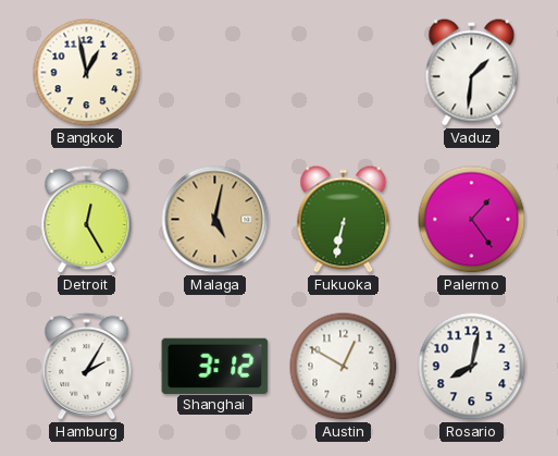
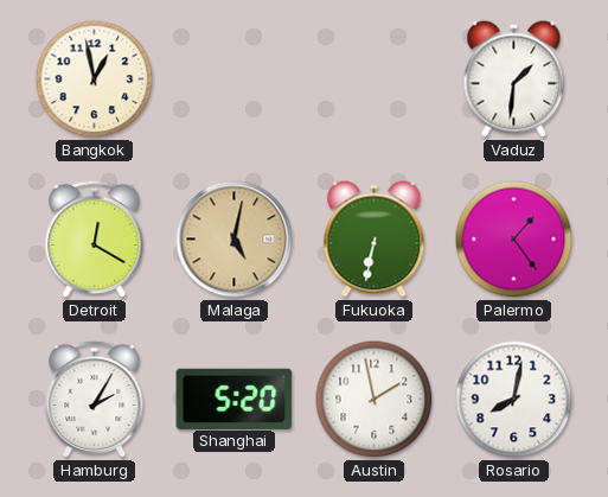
Detroit: 12:25 -> 12:20 (95, 240)
Shanghai: 3:12 -> 5:20 (235, 399)
Austin: 12:50 -> 1:58 (375, 400)
